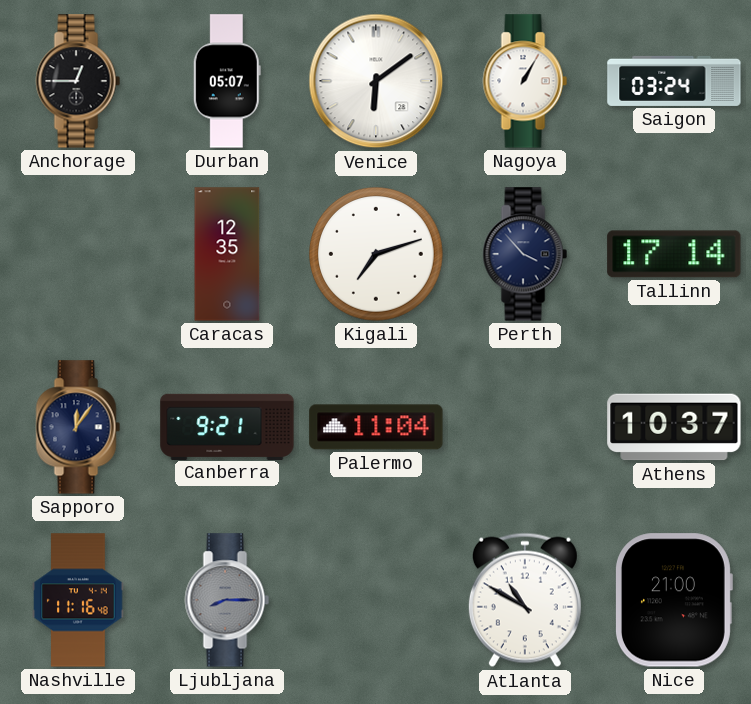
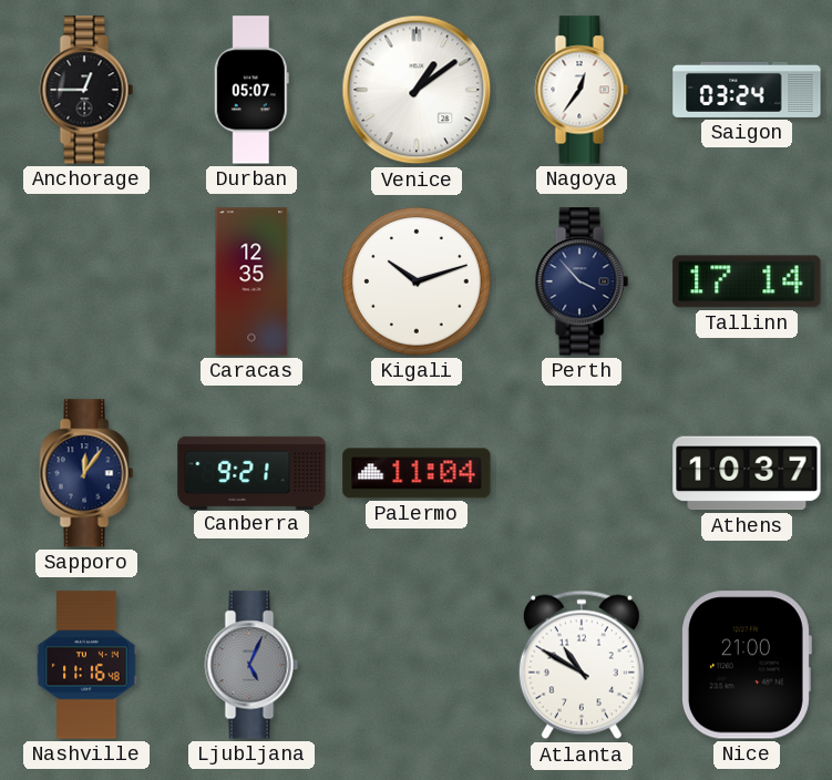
Venice: 6:09 -> 1:09 (417, 90)
Nagoya: 1:05 -> 12:36 (582, 90)
Kigali: 7:12 -> 10:12 (418, 283)
Ljubljana: 8:15 -> 5:04 (251, 665)
